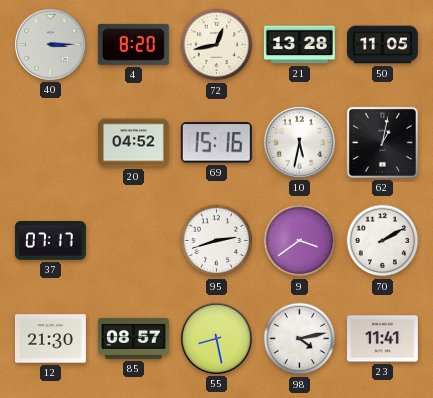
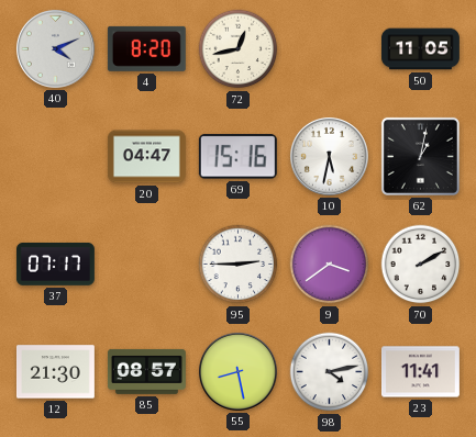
40: 3:15 -> 4:11 (55, 48)
21: 13:28 -> none (299, 45)
20: 04:52 -> 04:47 (146, 157)
95: 2:42 -> 2:45 (239, 265)
